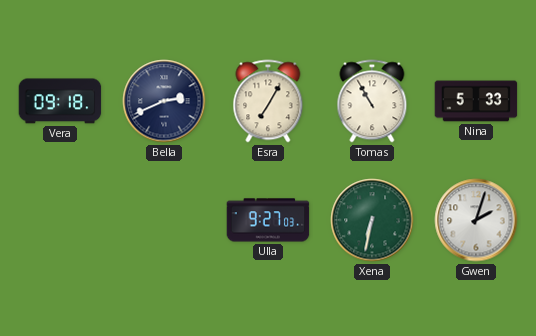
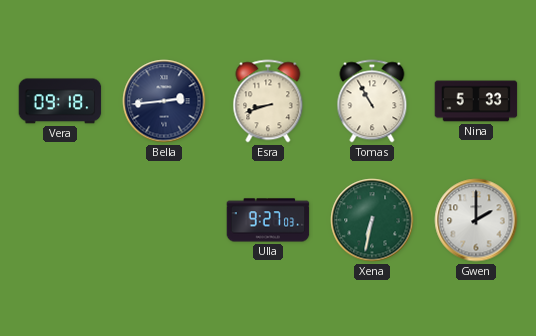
Bella: 2:41 -> 2:44 (164, 101)
Esra: 7:05 -> 8:42 (268, 101)
Gwen: 2:03 -> 2:00 (476, 220)
